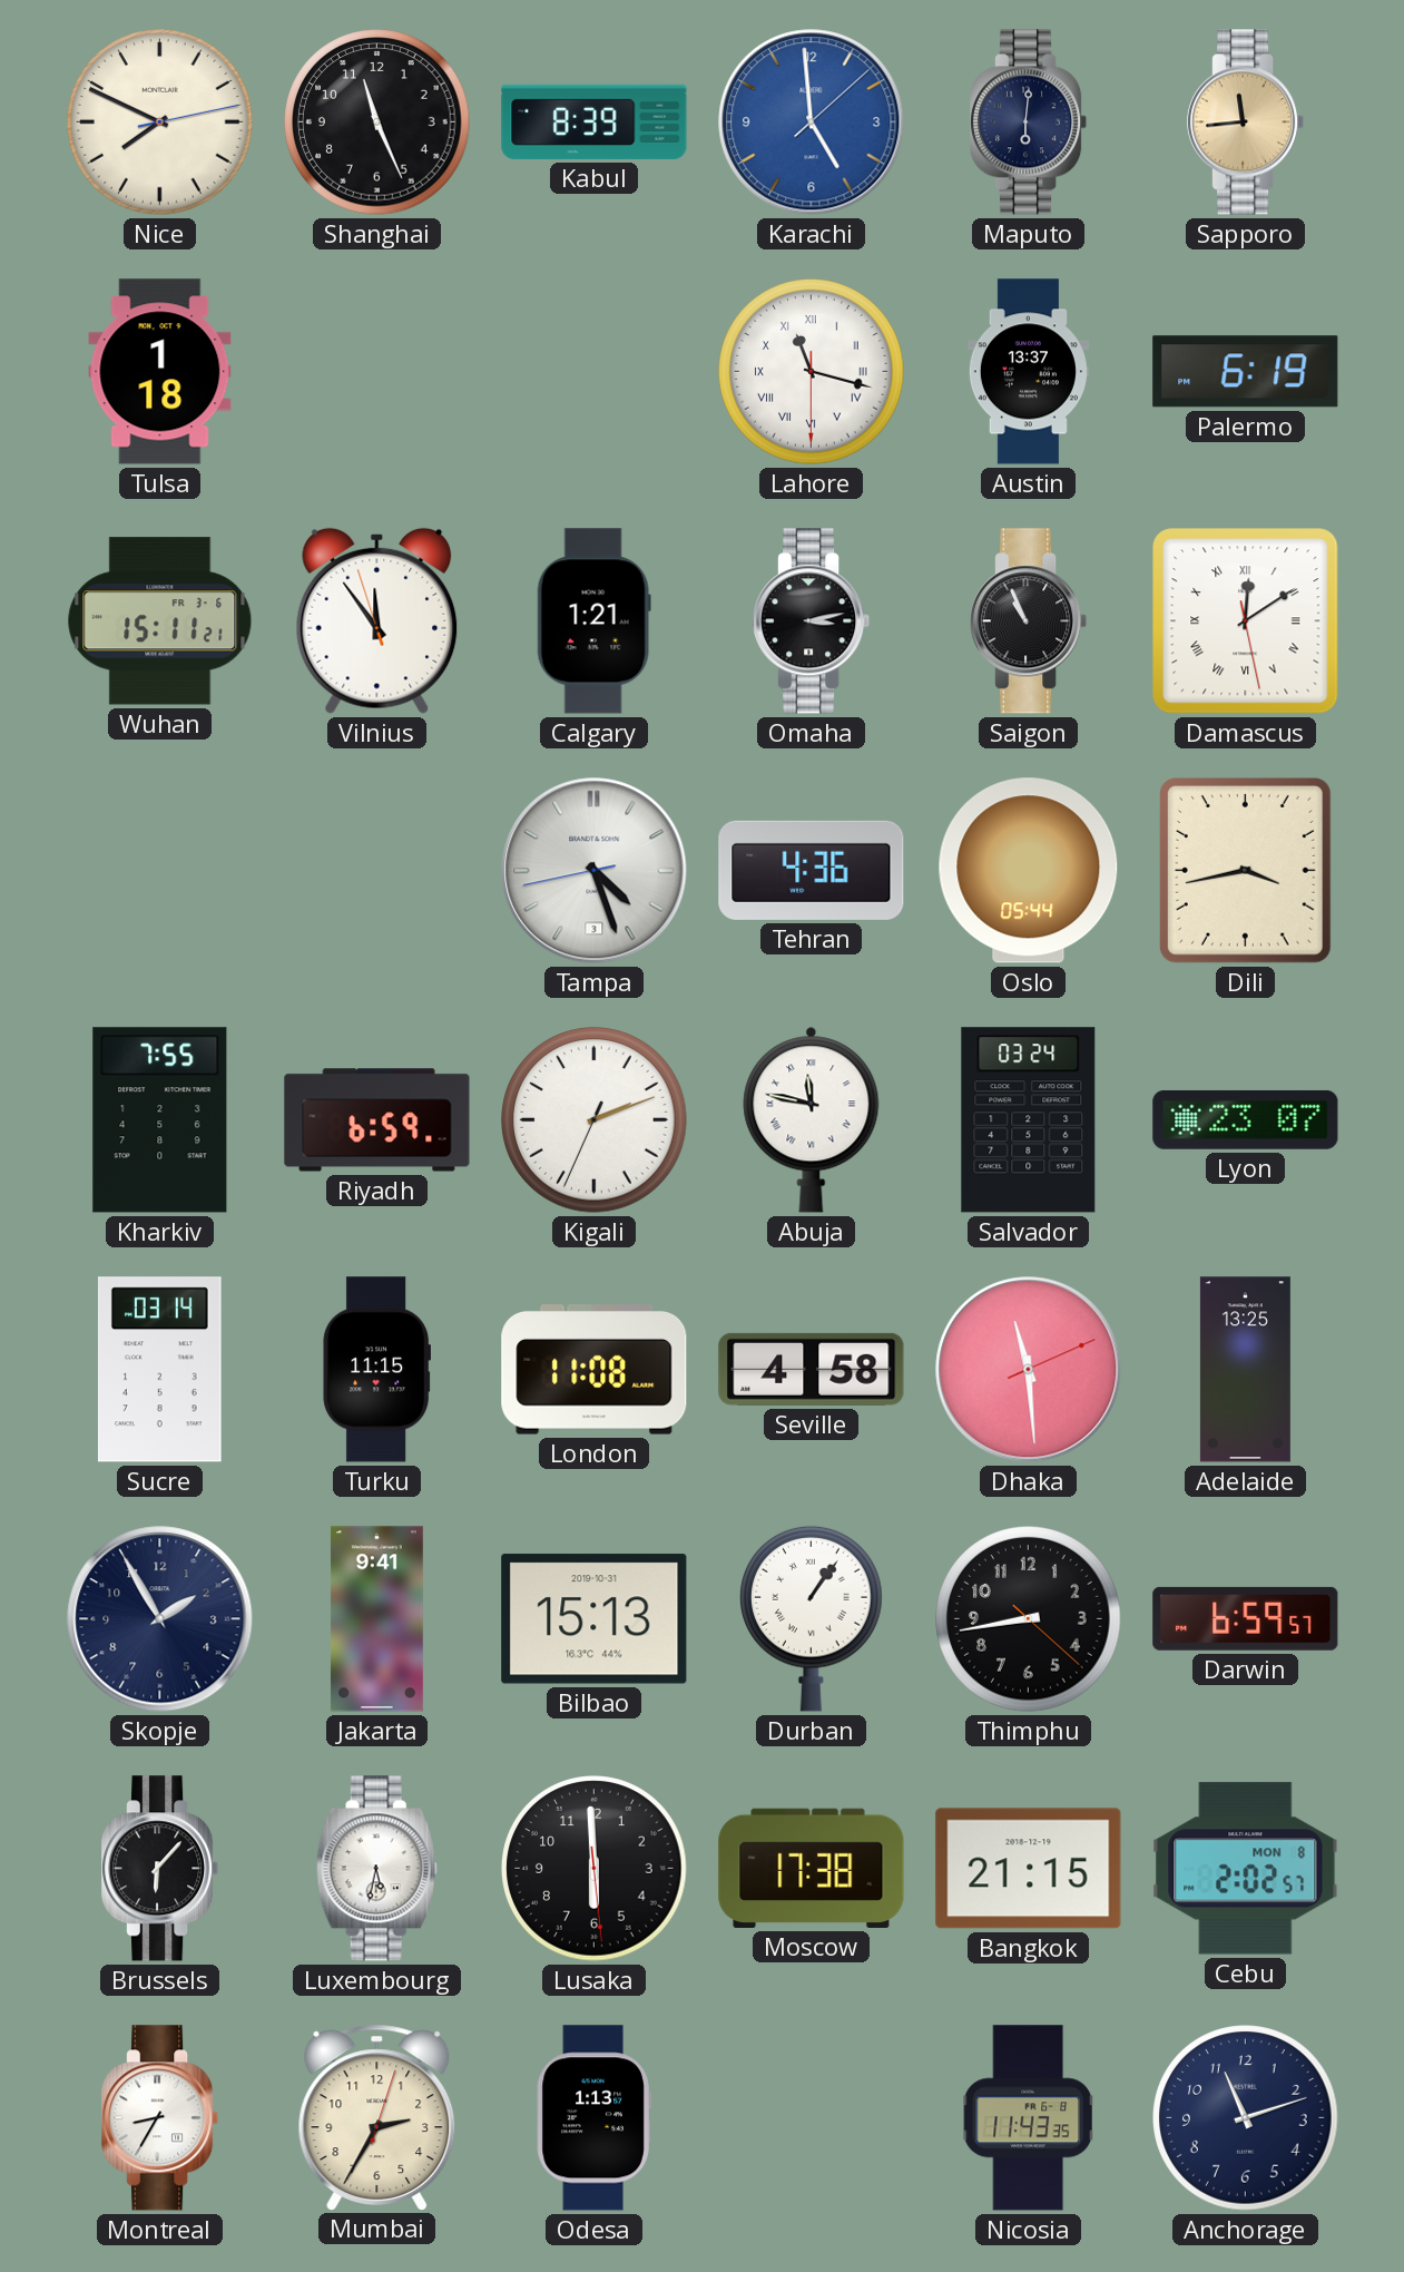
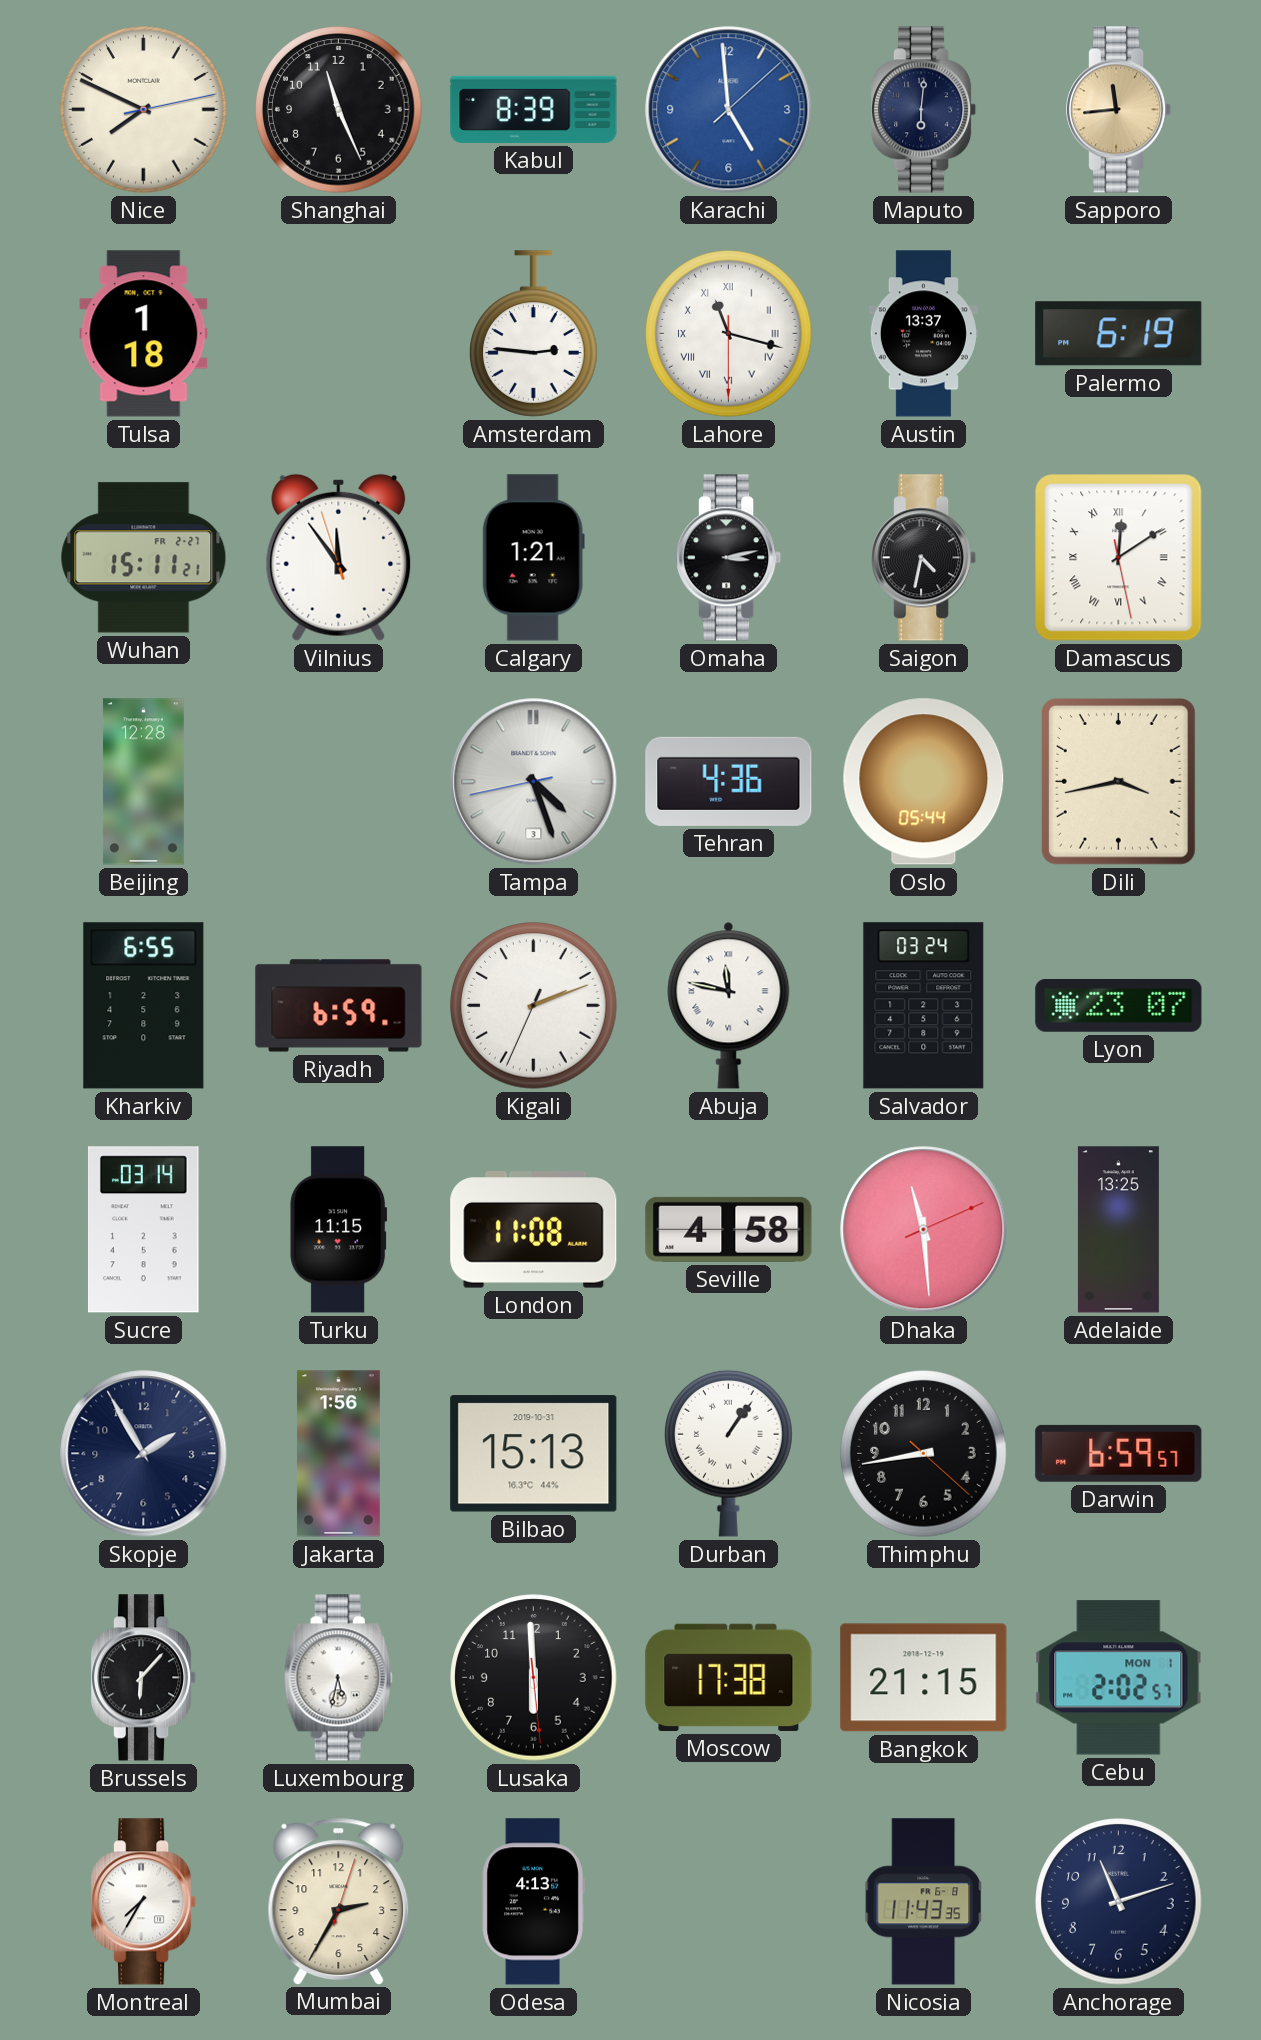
Amsterdam: none -> 2:46 (534, 334)
Wuhan date: FR 3-6 -> FR 2-27 (144, 558)
Saigon: 10:56 -> 4:32 (925, 558)
Beijing: none -> 12:28 (143, 782)
Kharkiv: 7:55 -> 6:55 (144, 1006)
Jakarta: 9:41 -> 1:56 (338, 1454)
Cebu date: MON 8 -> MON 1 (1119, 1678)
Montreal: 8:35 -> 7:35 (145, 1902)
Odesa: 1:13 -> 4:13 (533, 1902)
